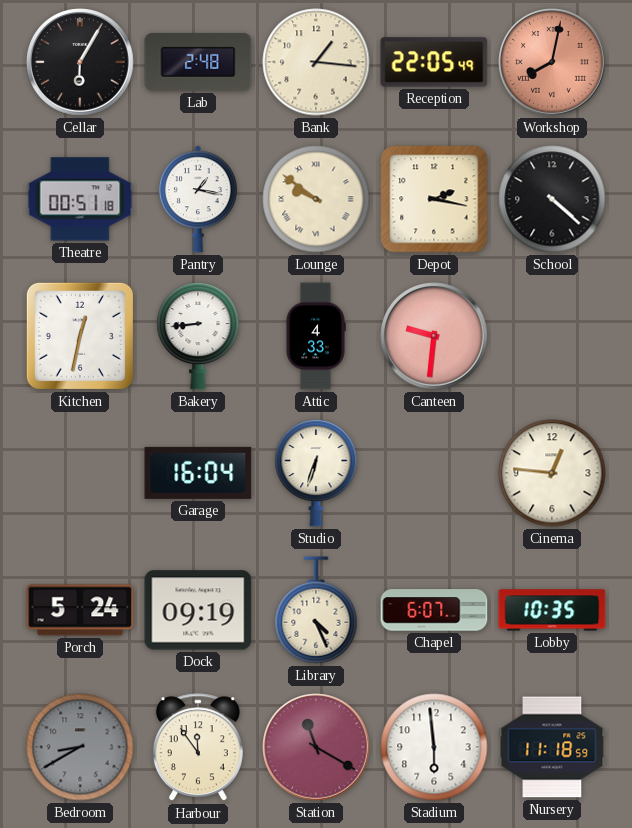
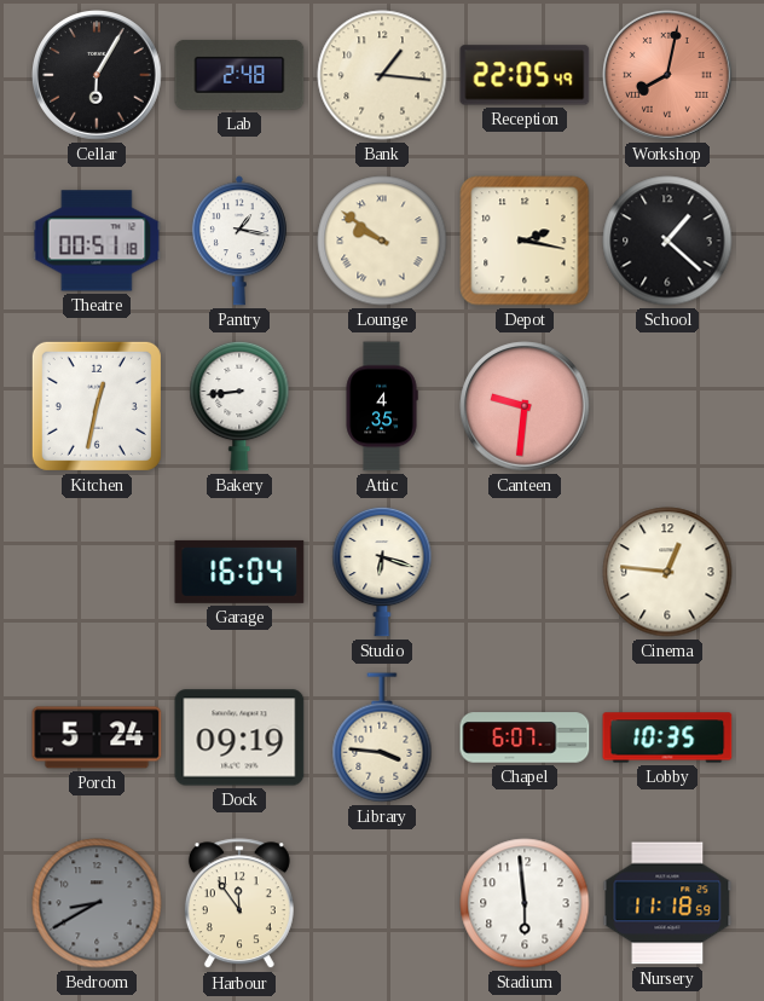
School: 4:22 -> 1:22 (667, 241)
Attic: 4:33 -> 4:35 (382, 406)
Studio: 6:33 -> 6:18 (382, 572)
Library: 4:26 -> 3:46 (382, 737)
Station: 11:20 -> none (316, 747)
